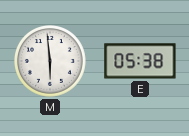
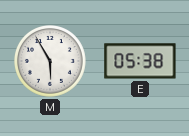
M: 5:59 -> 5:55 (51, 62)
